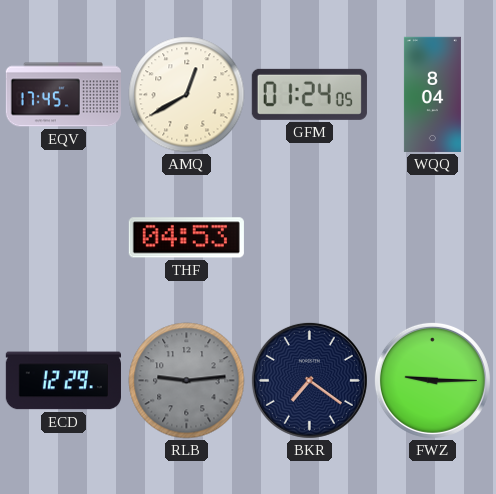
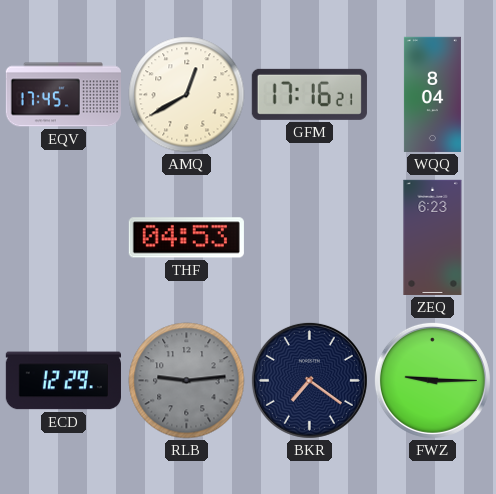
GFM: 01:24 -> 17:16 (309, 94)
ZEQ: none -> 6:23 (433, 237)
